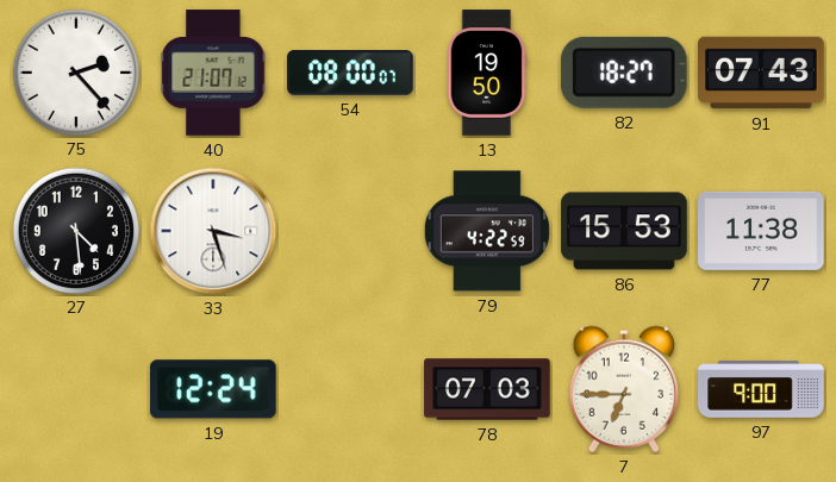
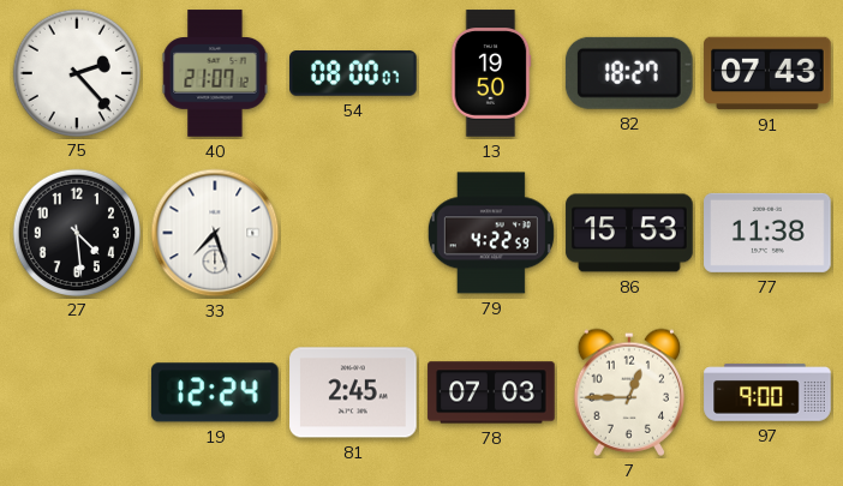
33: 3:27 -> 7:27 (215, 233)
81: none -> 2:45 (353, 392)
7: 6:45 -> 12:45 (628, 392)
